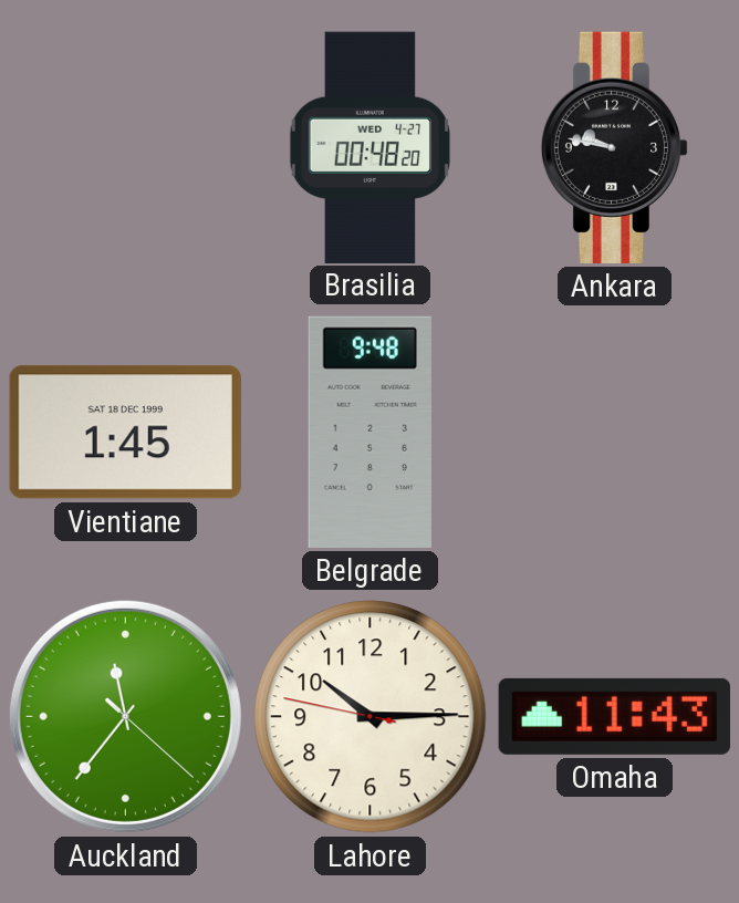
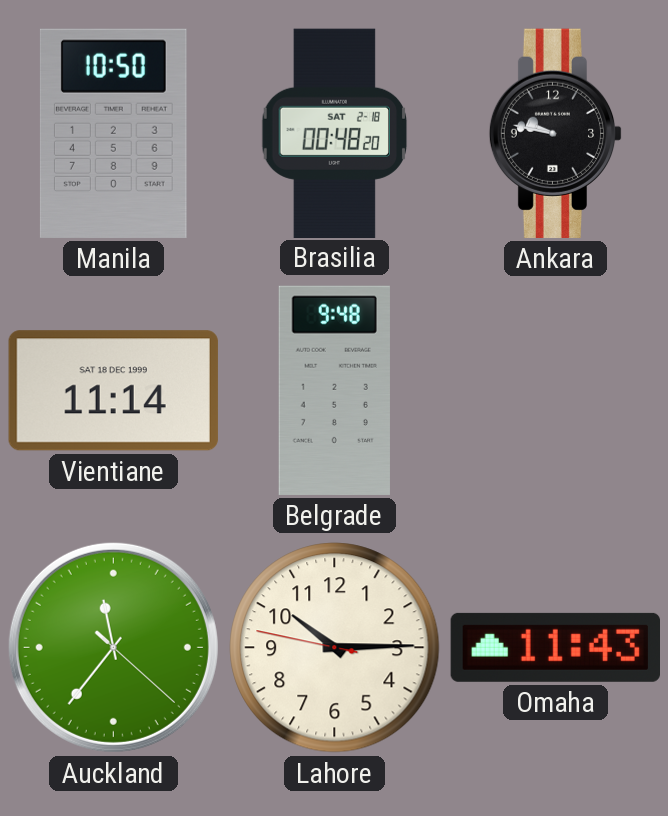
Manila: none -> 10:50 (113, 133)
Brasilia date: WED 4-27 -> SAT 2-18 (335, 133)
Vientiane: 1:45 -> 11:14 (113, 391)
